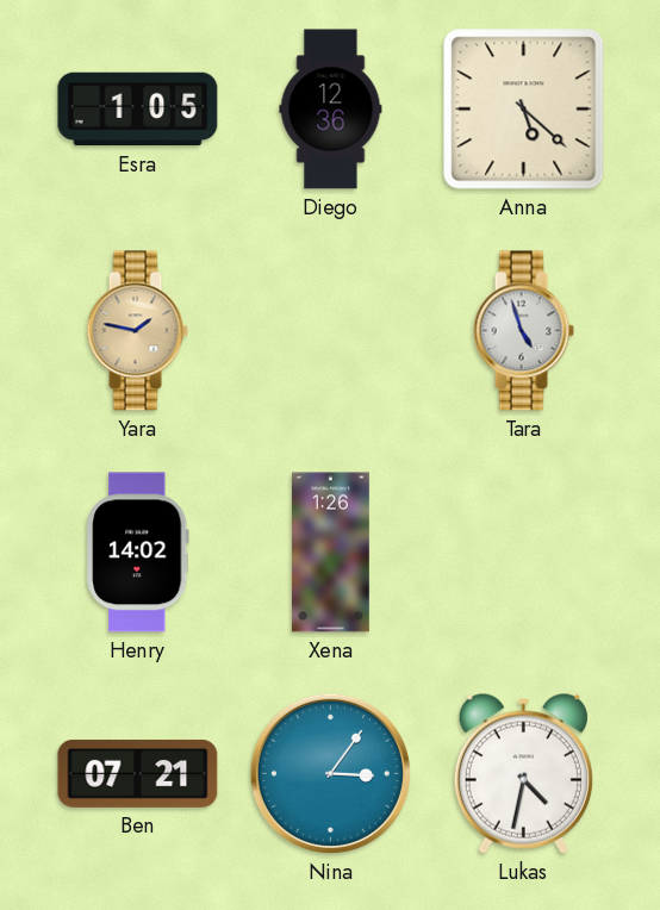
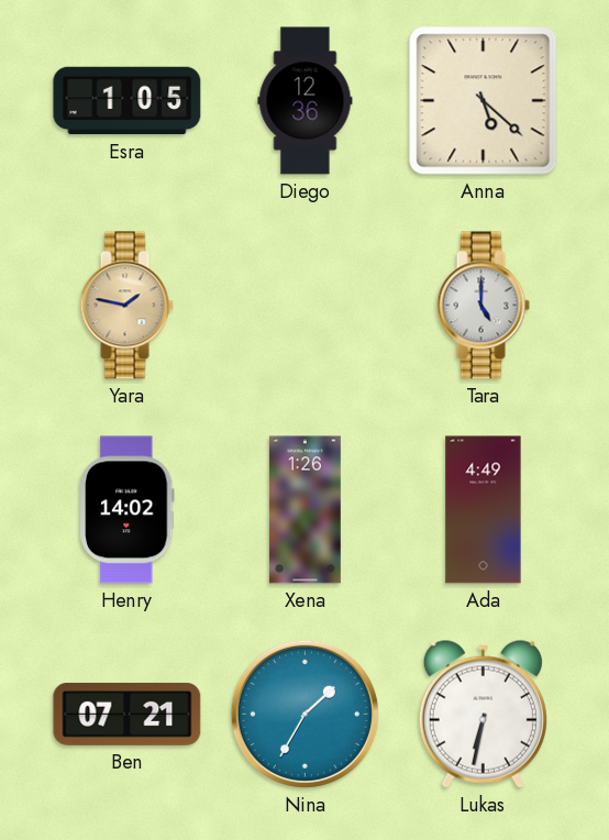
Tara: 4:57 -> 5:00 (483, 306)
Ada: none -> 4:49 (484, 510)
Nina: 3:06 -> 1:35 (304, 714)
Lukas: 4:32 -> 6:32 (483, 714)
